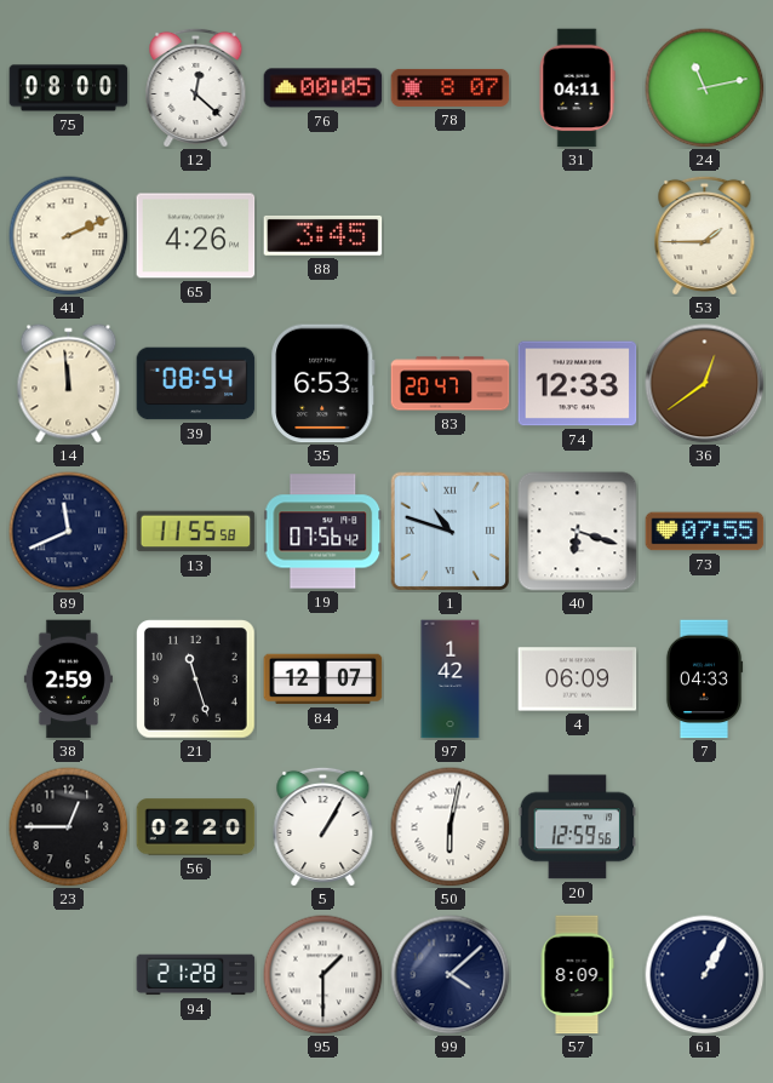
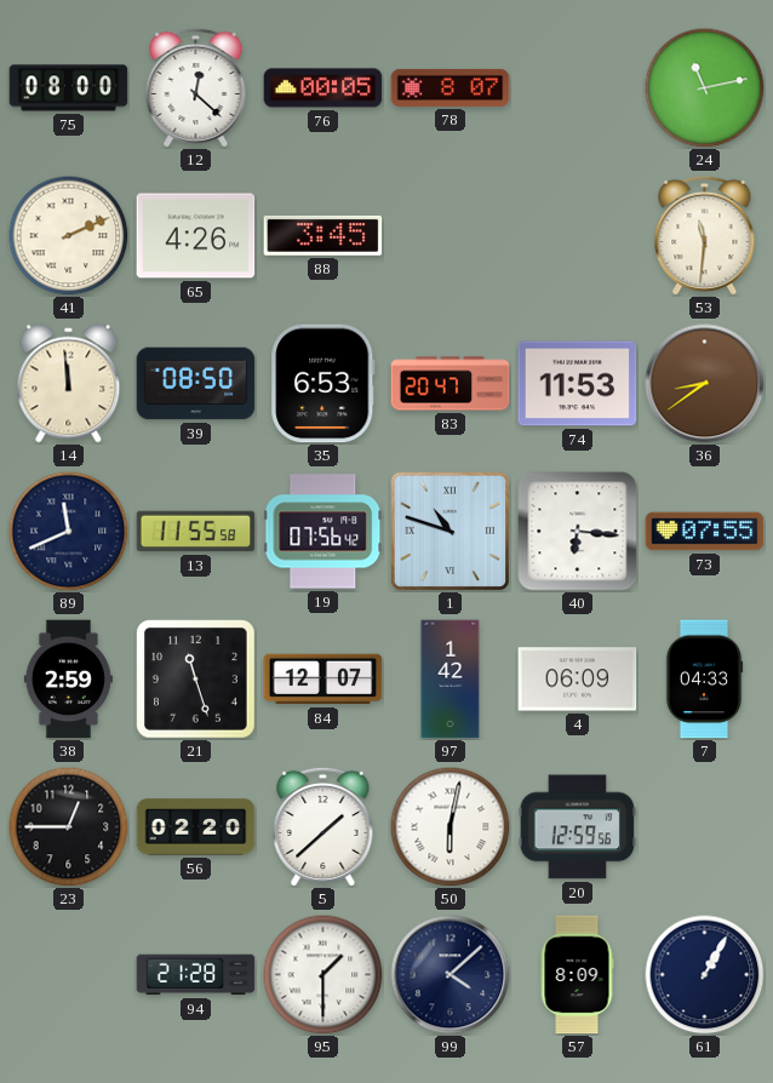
31: 04:11 -> none (577, 88)
53: 1:45 -> 11:31 (705, 235)
39: 08:54 -> 08:50 (196, 384)
74: 12:33 -> 11:53 (578, 384)
36: 12:39 -> 8:39 (705, 384)
40: 6:18 -> 6:16 (578, 532)
5: 1:05 -> 1:38 (323, 826)
